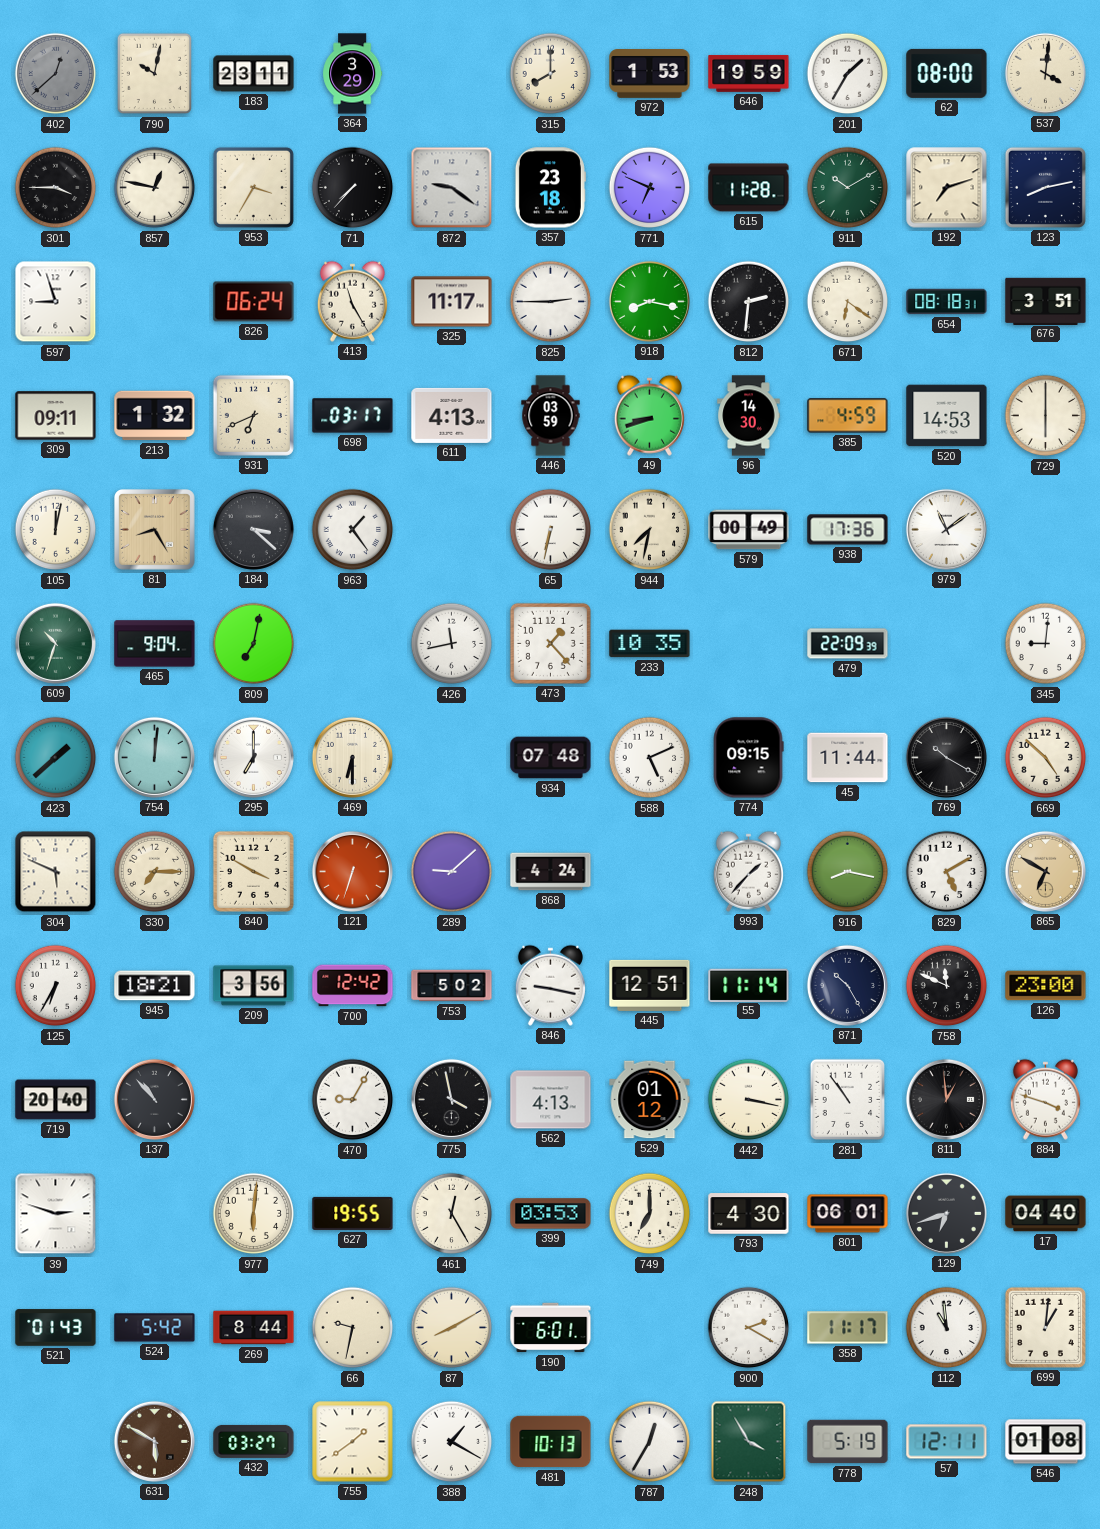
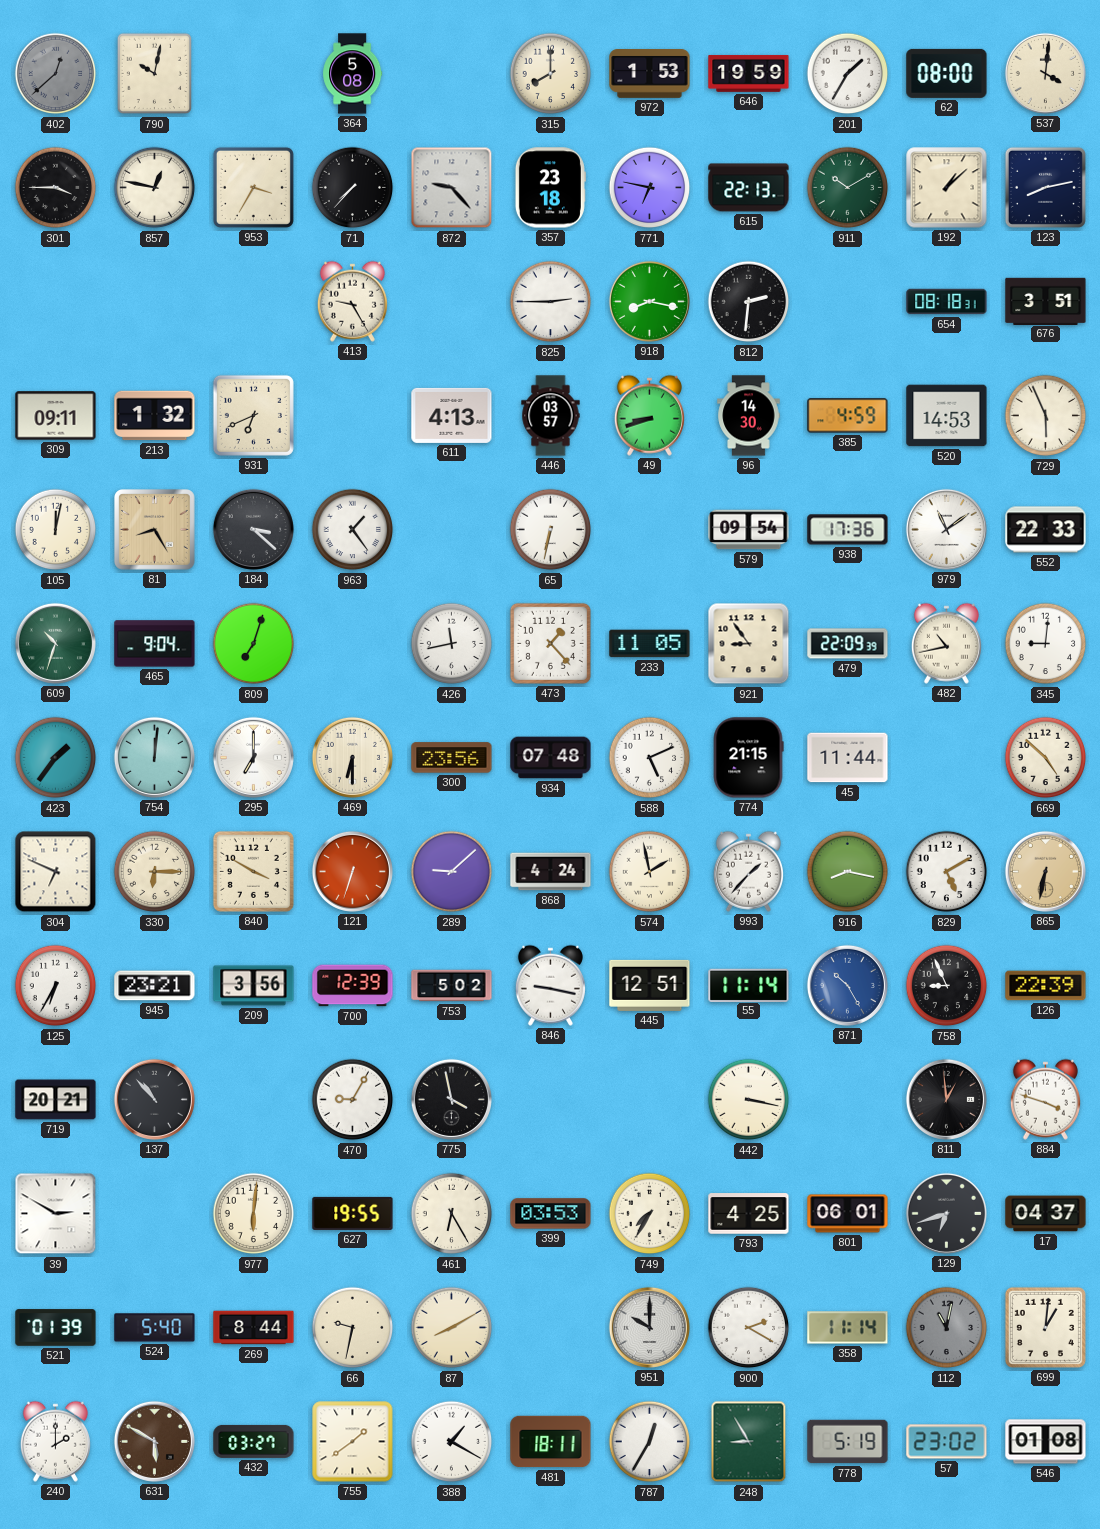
183: 23:11 -> none (254, 74)
364: 3:29 -> 5:08 (353, 74)
872: 9:21 -> 9:23 (452, 188)
771: 6:49 -> 6:47 (650, 188)
615: 11:28 -> 22:13 (749, 188)
192: 7:12 -> 1:08 (947, 188)
597: 8:57 -> none (56, 302)
826: 06:24 -> none (254, 302)
413: 11:25 -> 9:25 (352, 301)
325: 11:17 -> none (452, 302)
671: 6:21 -> none (848, 302)
698: 03:17 -> none (353, 416)
446: 03:59 -> 03:57 (551, 416)
729: 6:00 -> 5:56 (1046, 416)
944: 7:32 -> none (650, 530)
579: 00:49 -> 09:54 (749, 530)
552: none -> 22:33 (1046, 530)
809: 7:02 -> 7:03 (254, 644)
233: 10:35 -> 11:05 (650, 644)
921: none -> 8:54 (749, 644)
482: none -> 10:43 (946, 643)
423: 1:38 -> 1:36 (56, 758)
300: none -> 23:56 (452, 758)
774: 09:15 -> 21:15 (748, 758)
769: 10:20 -> none (946, 757)
304: 5:49 -> 6:49 (56, 872)
330: 7:15 -> 6:15 (155, 872)
574: none -> 1:58 (650, 872)
865: 6:50 -> 6:32 (1045, 871)
945: 18:21 -> 23:21 (155, 986)
700: 12:42 -> 12:39 (353, 986)
871 dial: navy -> blue (847, 985)
758: 11:49 -> 8:56 (947, 986)
126: 23:00 -> 22:39 (1046, 986)
719: 20:40 -> 20:21 (56, 1100)
562: 4:13 -> none (551, 1100)
529: 01:12 -> none (650, 1100)
281: 10:54 -> none (847, 1100)
39: 2:48 -> 2:50 (56, 1214)
461: 12:25 -> 6:25 (452, 1214)
749: 7:00 -> 7:35 (650, 1214)
793: 4:30 -> 4:25 (749, 1214)
17: 04:40 -> 04:37 (1046, 1214)
521: 01:43 -> 01:39 (56, 1328)
524: 5:42 -> 5:40 (155, 1328)
190: 6:01 -> none (551, 1328)
951: none -> 10:00 (649, 1327)
358: 11:17 -> 11:14 (848, 1328)
112: 10:59 -> 11:02 (947, 1328)
112 dial: white -> grey (947, 1328)
240: none -> 2:00 (55, 1441)
481: 10:13 -> 18:11 (551, 1442)
248: 3:55 -> 8:55 (749, 1442)
57: 12:11 -> 23:02 (947, 1442)
